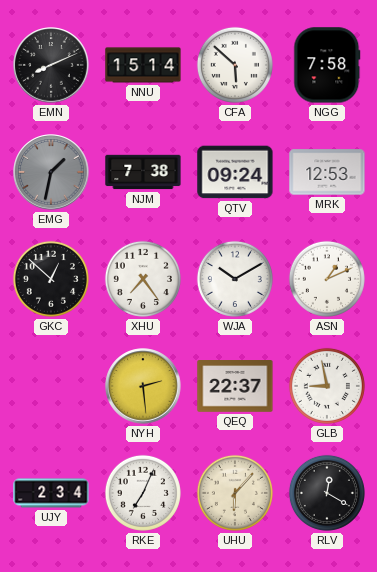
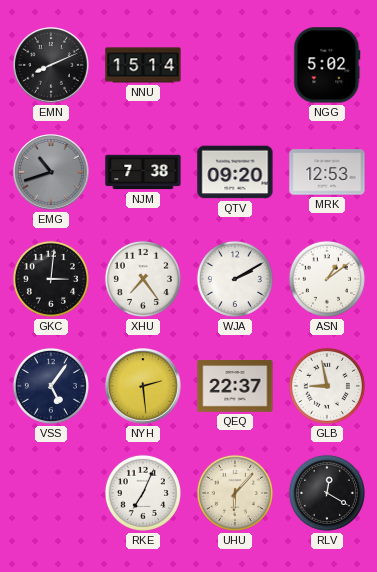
CFA: 5:52 -> none (235, 65)
NGG: 7:58 -> 5:02 (327, 65)
EMG: 1:32 -> 10:42 (51, 172)
QTV: 09:24 -> 09:20 (235, 172)
GKC: 12:52 -> 3:01 (51, 279)
WJA: 10:10 -> 2:10 (235, 279)
ASN: 1:11 -> 1:09 (327, 279)
VSS: none -> 5:06 (51, 386)
UJY: 2:34 -> none (51, 493)
